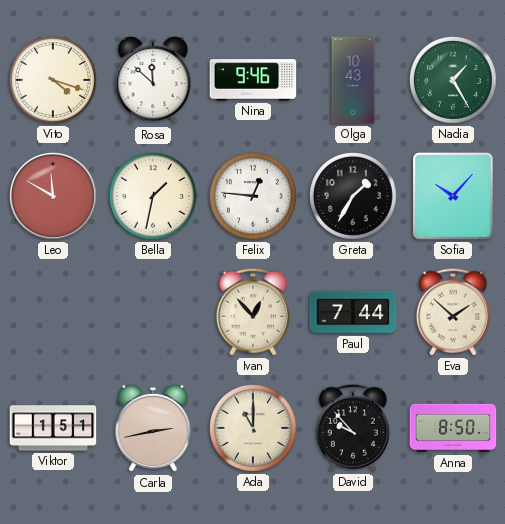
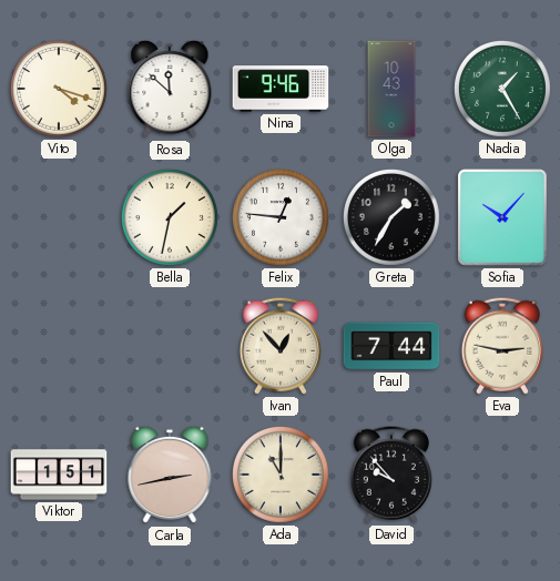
Leo: 11:50 -> none (54, 197)
Eva: 1:52 -> 2:47 (502, 346)
Anna: 8:50 -> none (453, 428)
